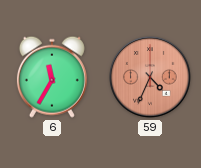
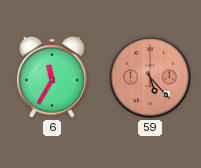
59: 4:34 -> 5:23 (150, 77)
